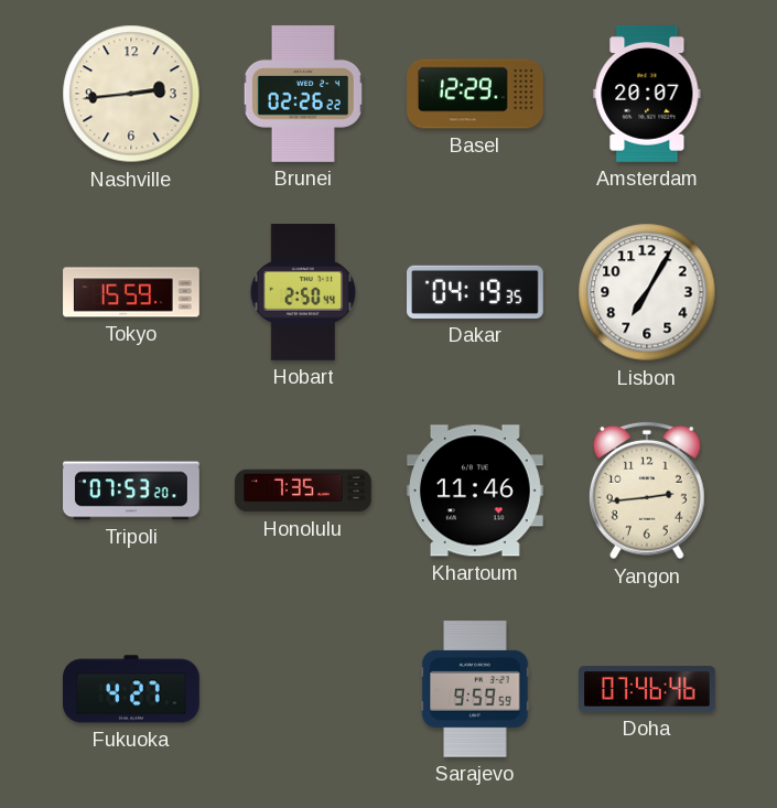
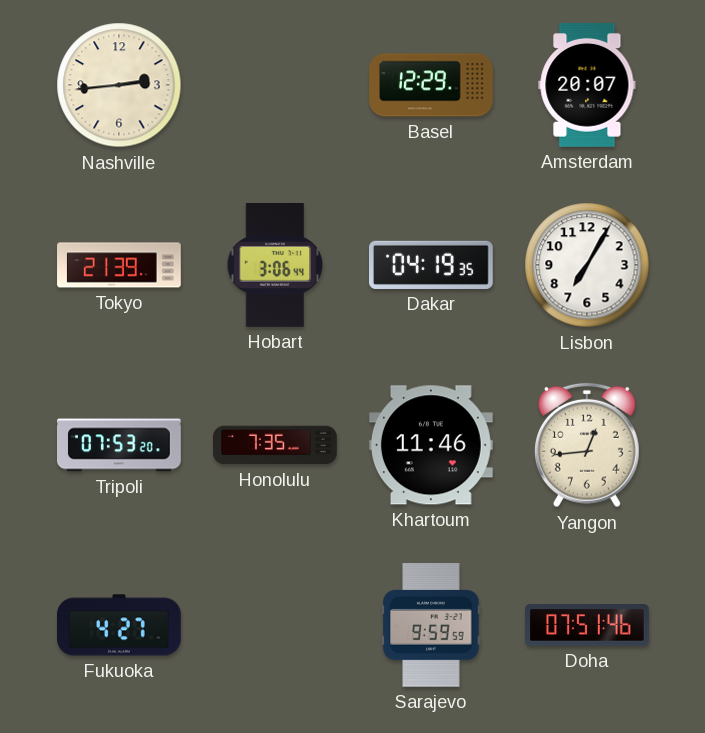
Brunei: 02:26 -> none (303, 95)
Tokyo: 15:59 -> 21:39 (119, 265)
Hobart: 2:50 -> 3:06 (275, 266)
Yangon: 2:44 -> 12:44 (587, 445)
Doha: 07:46 -> 07:51 (588, 625)
